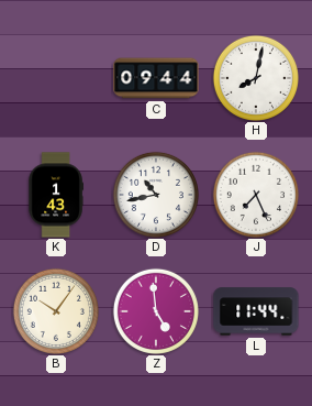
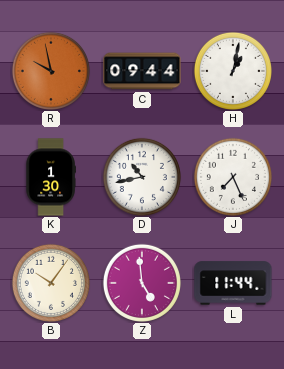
R: none -> 9:58 (51, 71)
H: 8:02 -> 1:02 (233, 71)
K: 1:43 -> 1:30 (51, 177)
